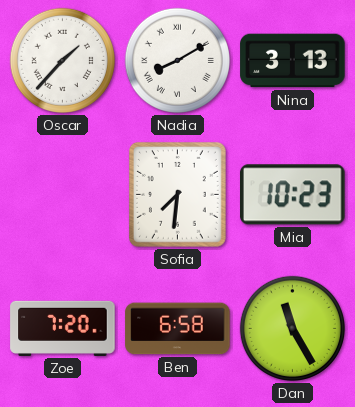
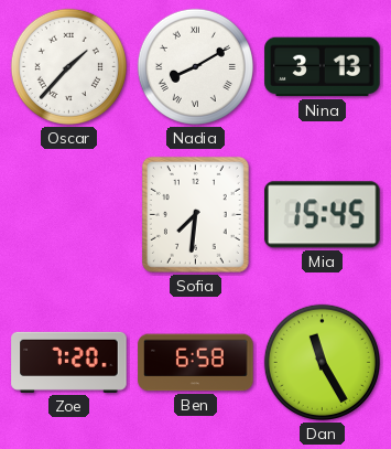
Mia: 10:23 -> 15:45 (323, 215)
